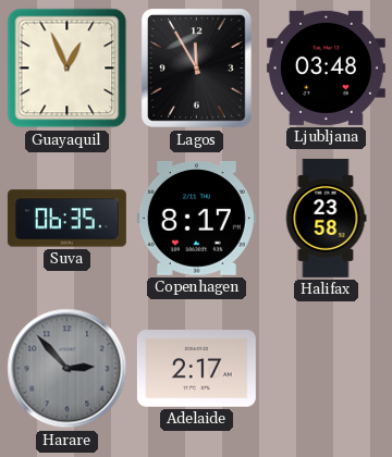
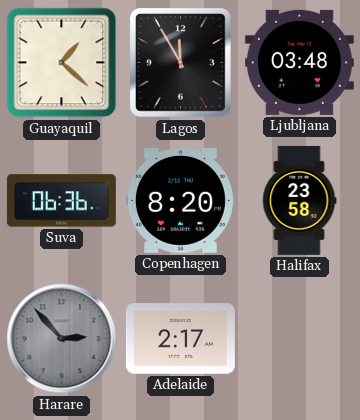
Guayaquil: 12:56 -> 1:22 (62, 63)
Suva: 06:35 -> 06:36 (61, 201)
Copenhagen: 8:17 -> 8:20 (180, 200)
